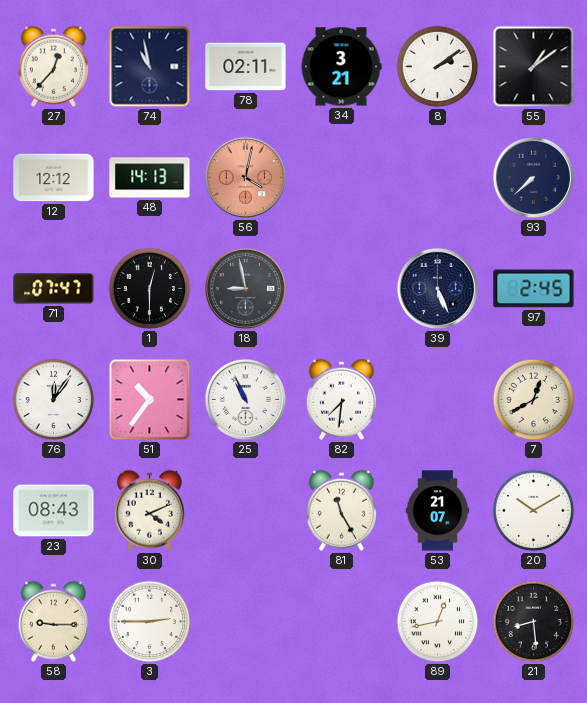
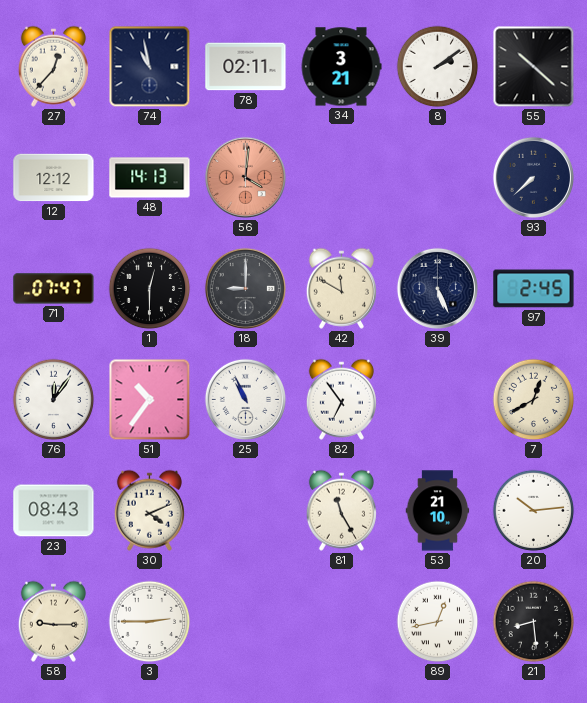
55: 1:09 -> 10:22 (534, 67)
56: 4:02 -> 4:01 (245, 177)
18: 8:58 -> 9:00 (245, 288)
42: none -> 11:50 (341, 288)
82: 7:31 -> 6:54 (341, 399)
53: 21:07 -> 21:10 (438, 511)
20: 10:10 -> 10:14 (534, 511)
